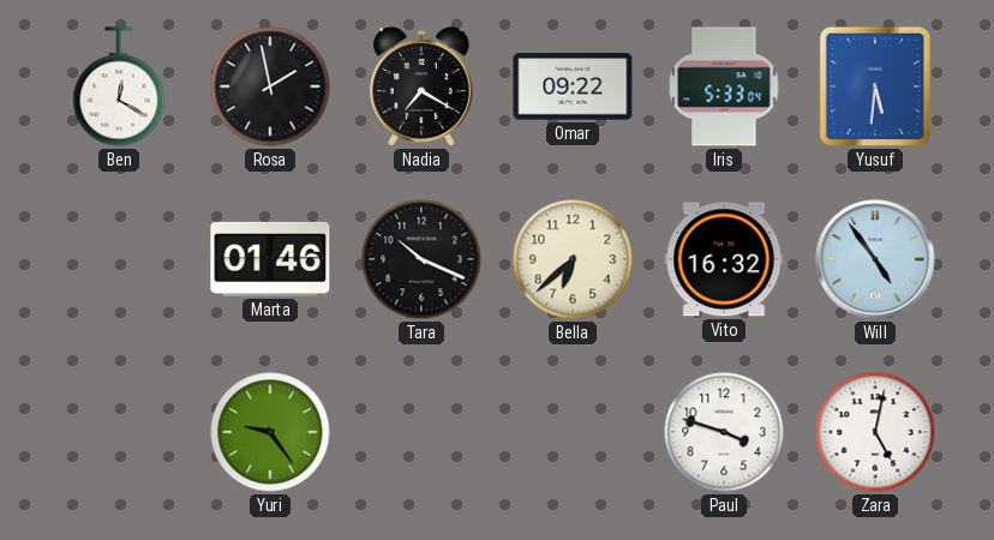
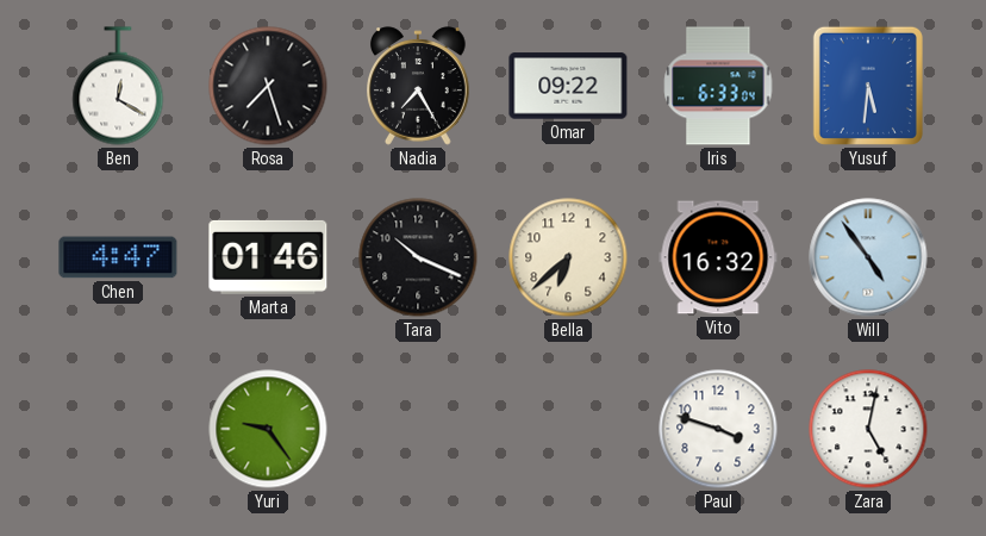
Rosa: 1:58 -> 7:27 (268, 86)
Nadia: 7:20 -> 7:25 (418, 86)
Iris: 5:33 -> 6:33 (718, 86)
Chen: none -> 4:47 (118, 257)
